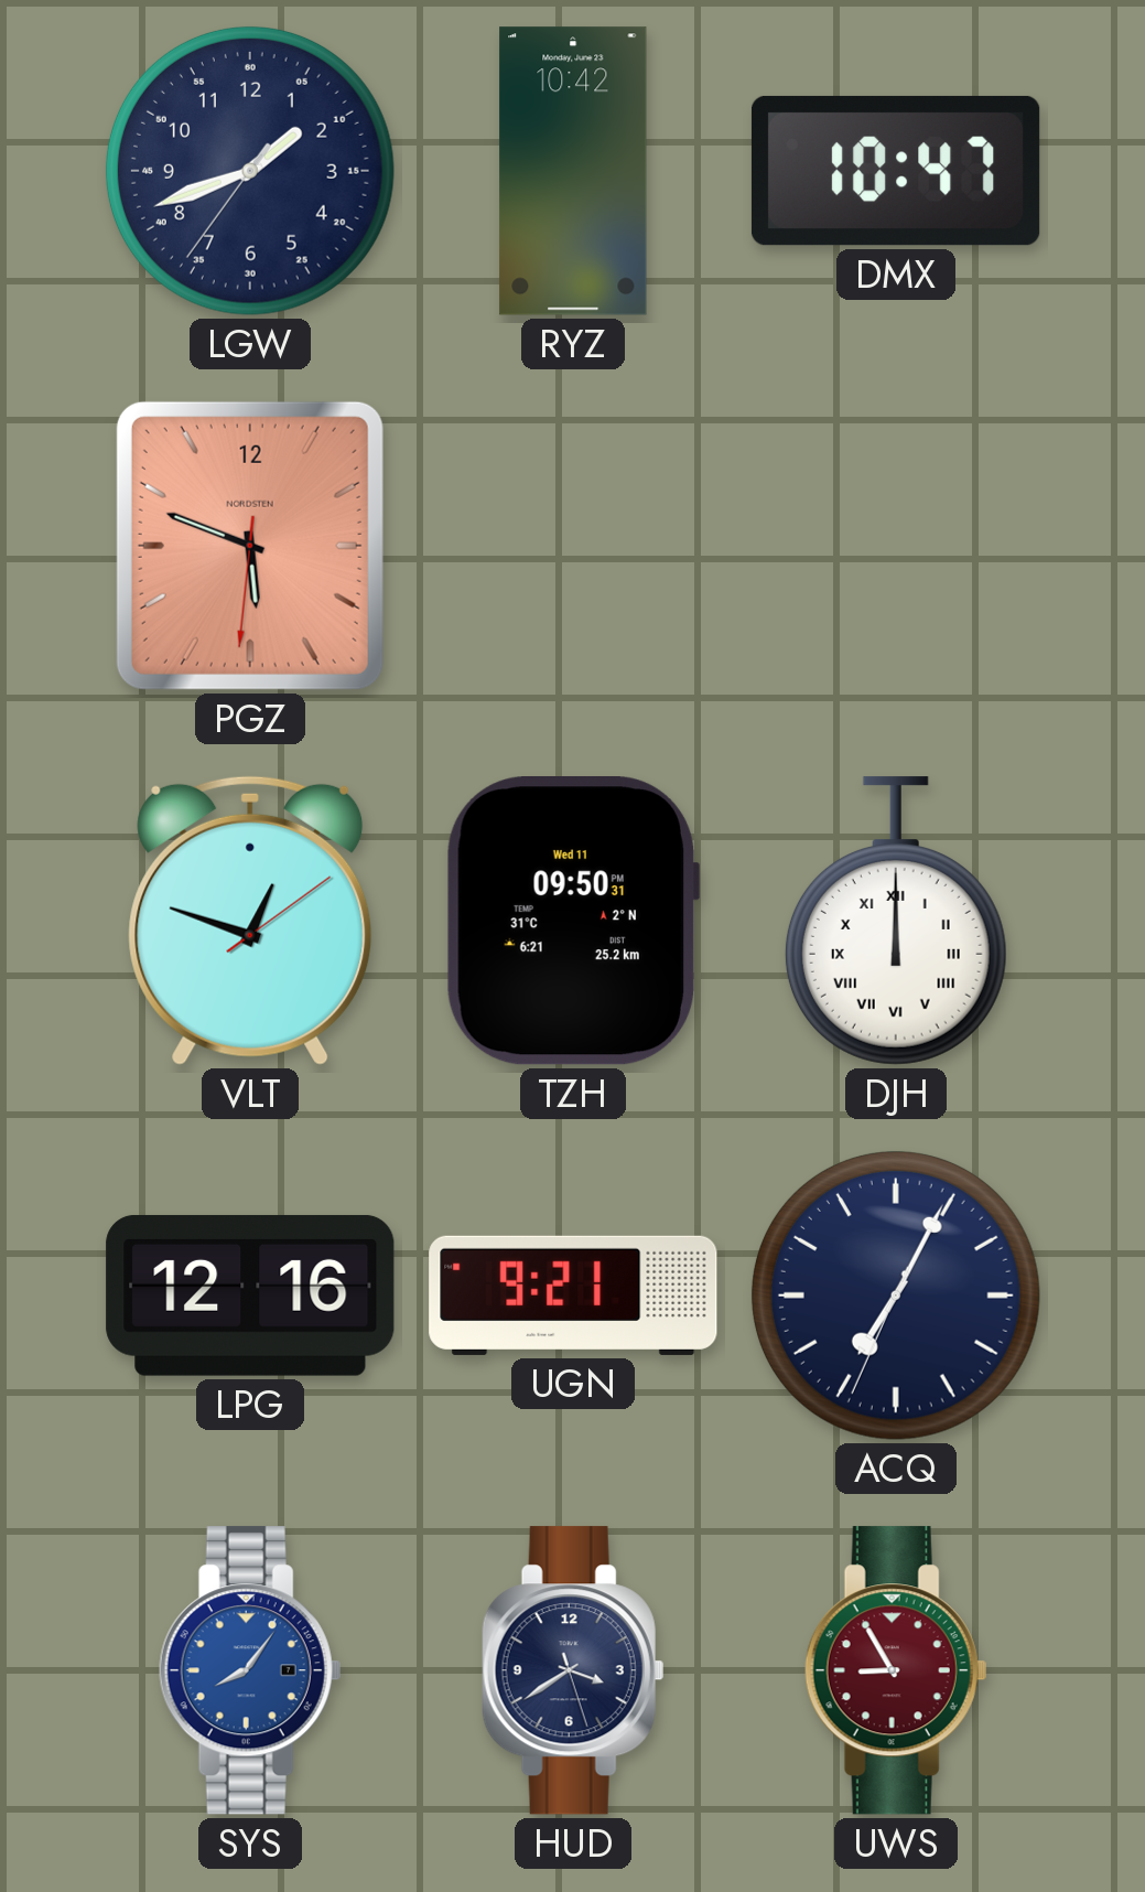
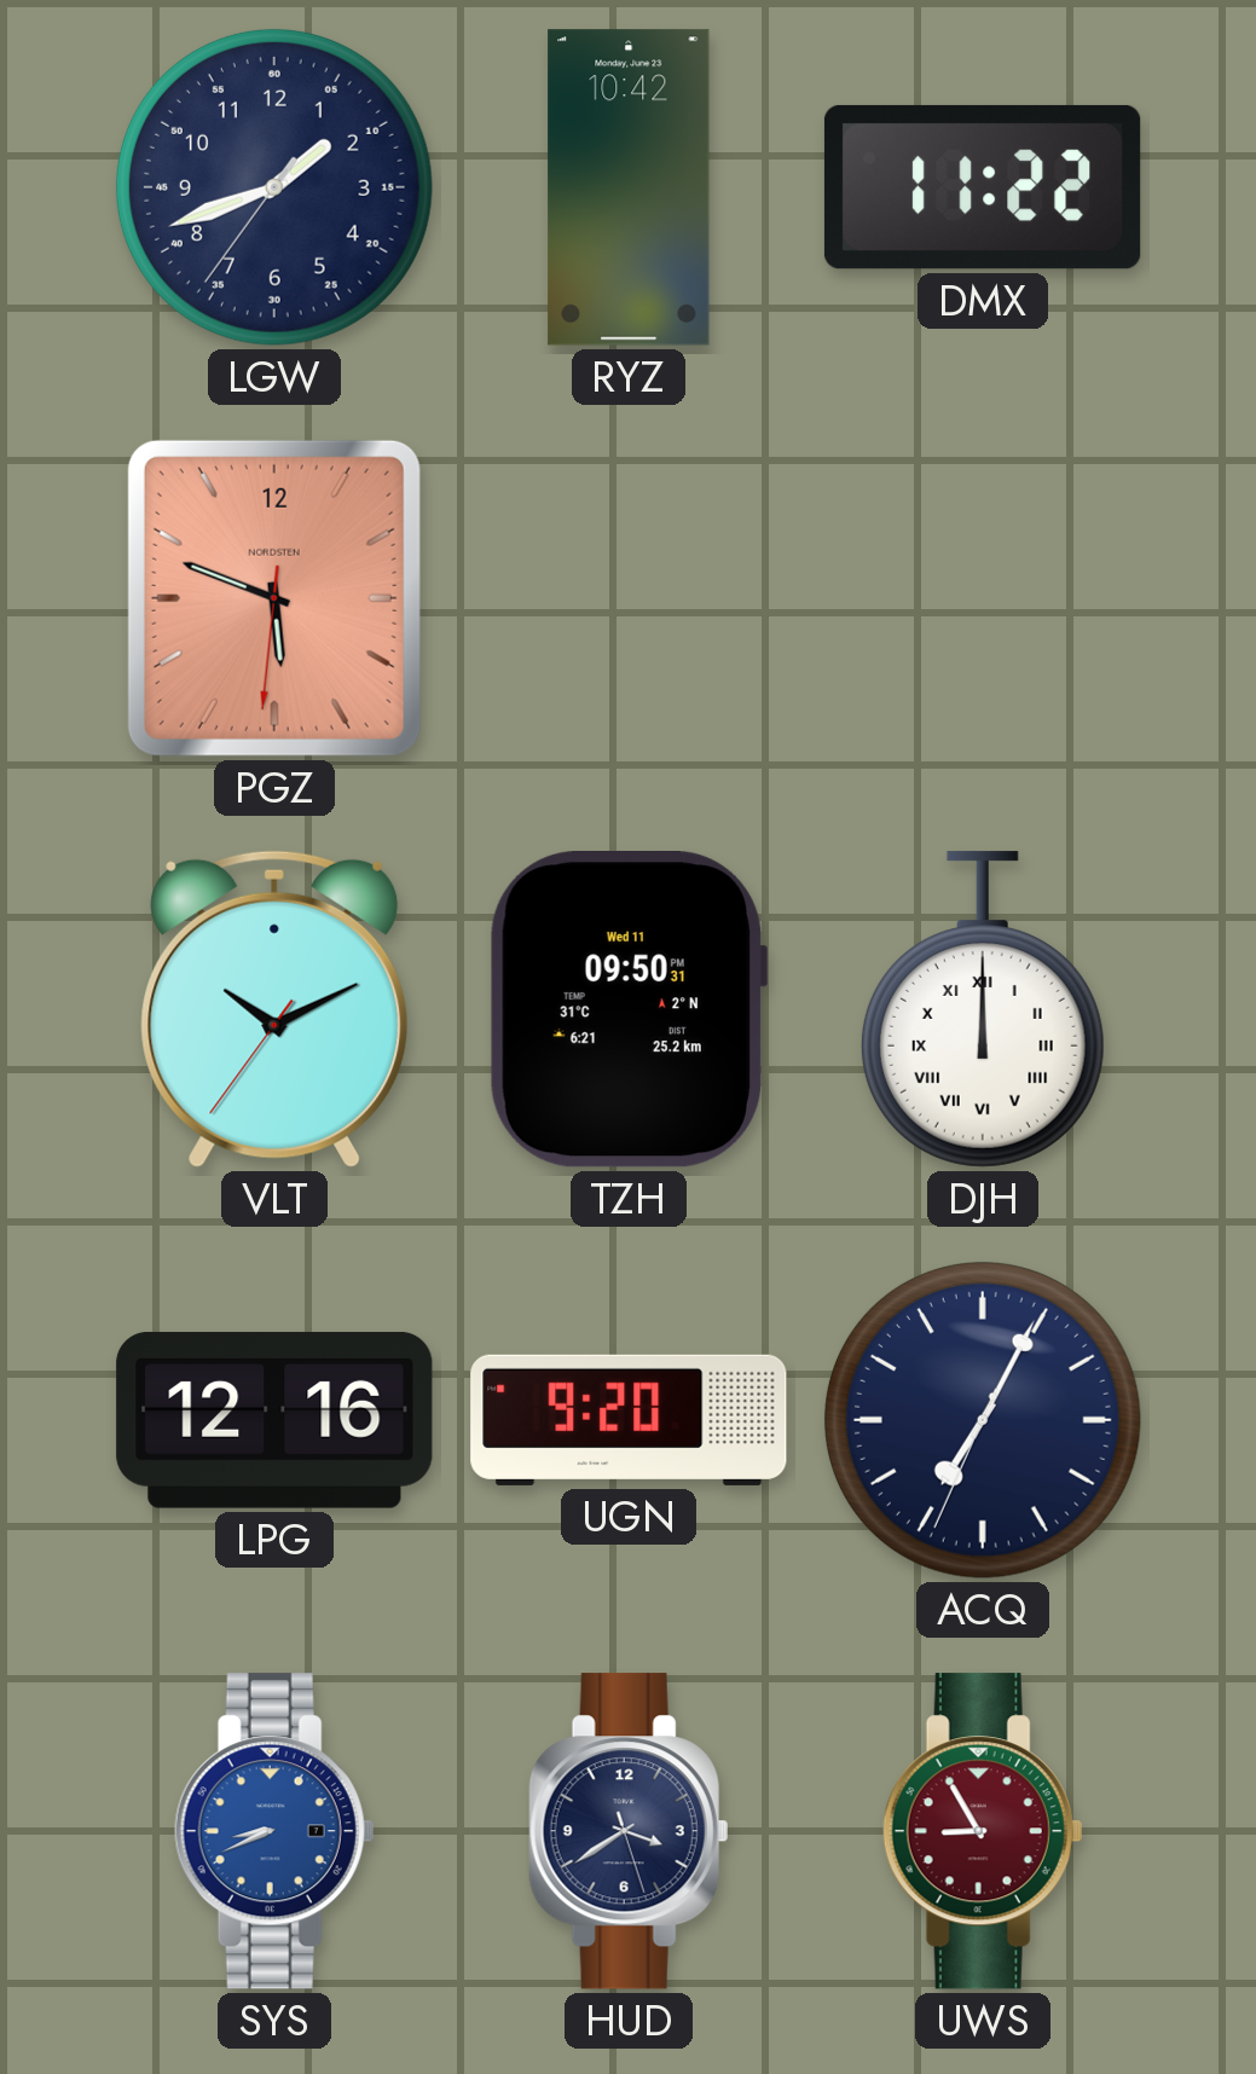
DMX: 10:47 -> 11:22 (983, 187)
VLT: 12:48 -> 10:10 (274, 1009)
UGN: 9:21 -> 9:20 (629, 1420)
SYS: 8:06 -> 8:41 (274, 1831)
